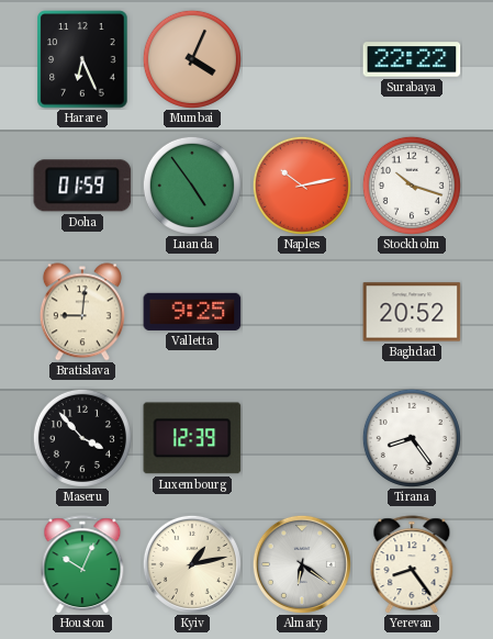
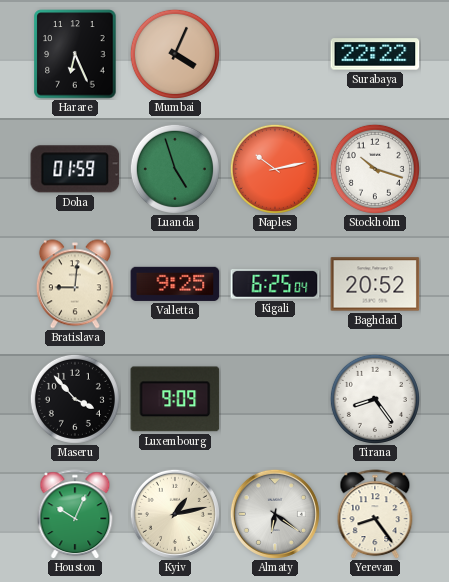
Luanda: 4:54 -> 4:57 (175, 169)
Kigali: none -> 6:25 (275, 284)
Luxembourg: 12:39 -> 9:09 (175, 399)
